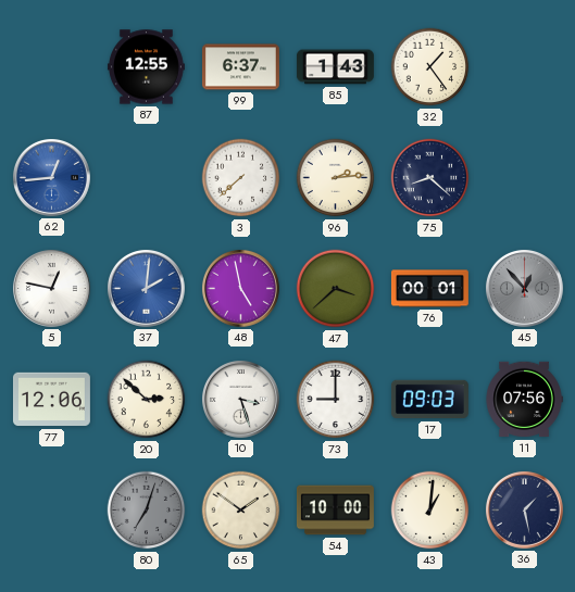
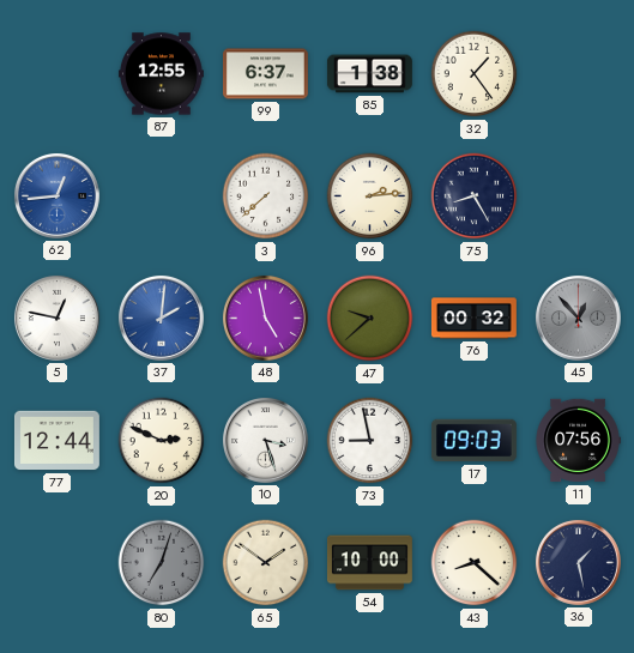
85: 1:43 -> 1:38 (369, 74)
75: 8:22 -> 8:25 (475, 196)
47: 3:38 -> 9:38 (370, 319)
76: 00:01 -> 00:32 (473, 319)
77: 12:06 -> 12:44 (56, 441)
20: 2:52 -> 2:49 (162, 441)
73: 9:00 -> 8:58 (370, 441)
43: 1:01 -> 8:22 (475, 563)
